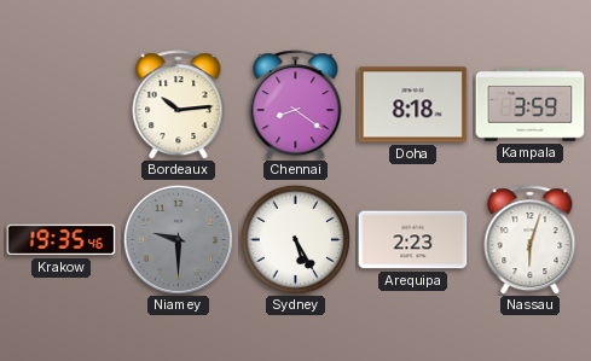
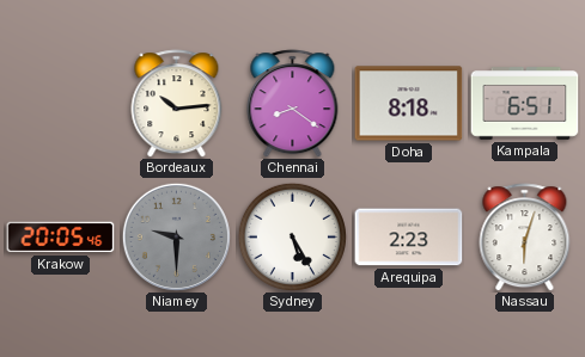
Kampala: 3:59 -> 6:51 (525, 104)
Krakow: 19:35 -> 20:05 (61, 238)
